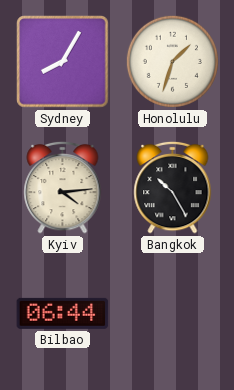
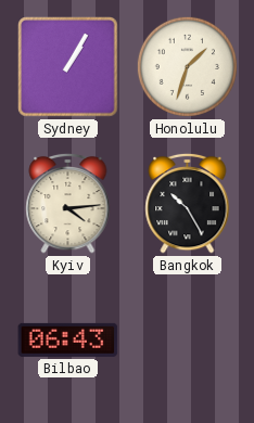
Sydney: 8:05 -> 1:05 (68, 67)
Bilbao: 06:44 -> 06:43 (68, 339)
